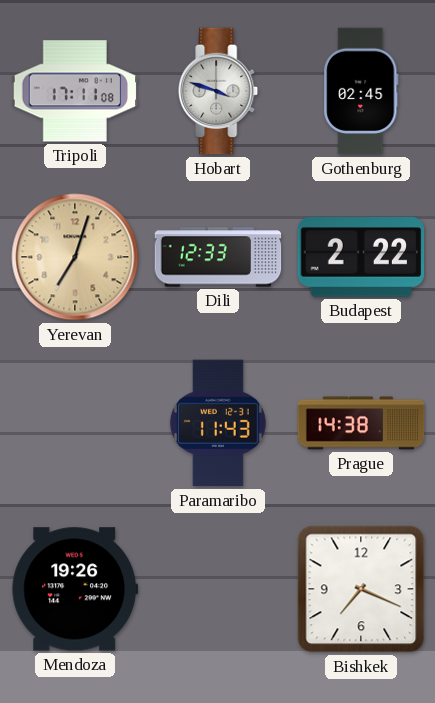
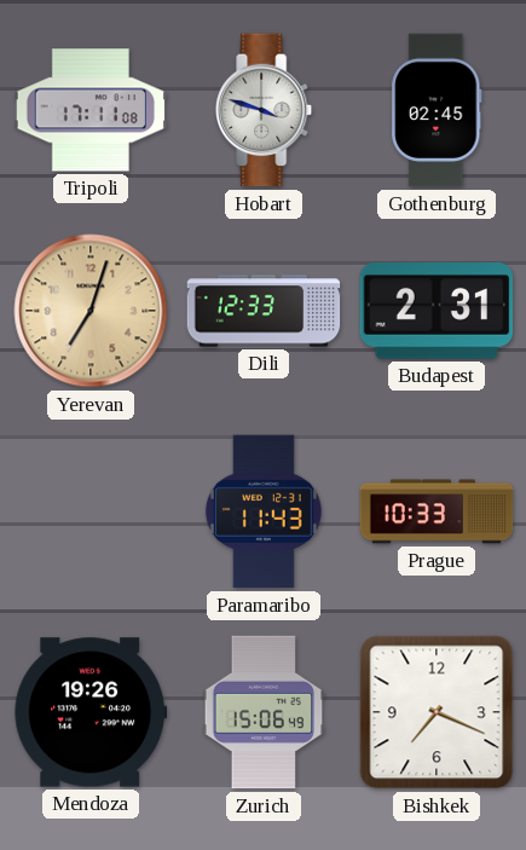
Budapest: 2:22 -> 2:31 (437, 311)
Prague: 14:38 -> 10:33 (437, 511)
Zurich: none -> 15:06 (264, 712)
